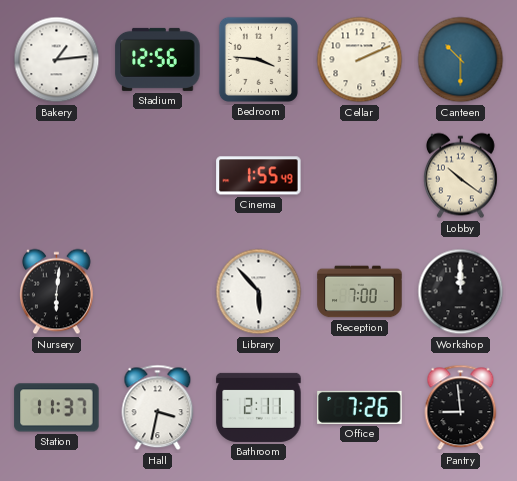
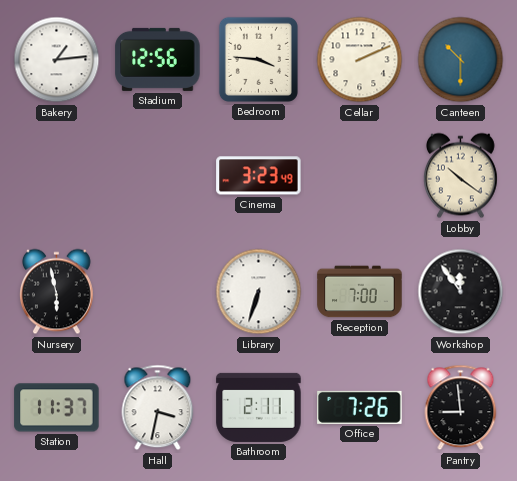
Cinema: 1:55 -> 3:23 (259, 176)
Nursery: 6:01 -> 5:58 (57, 292)
Library: 5:53 -> 6:33 (259, 292)
Workshop: 12:00 -> 11:54 (461, 292)
